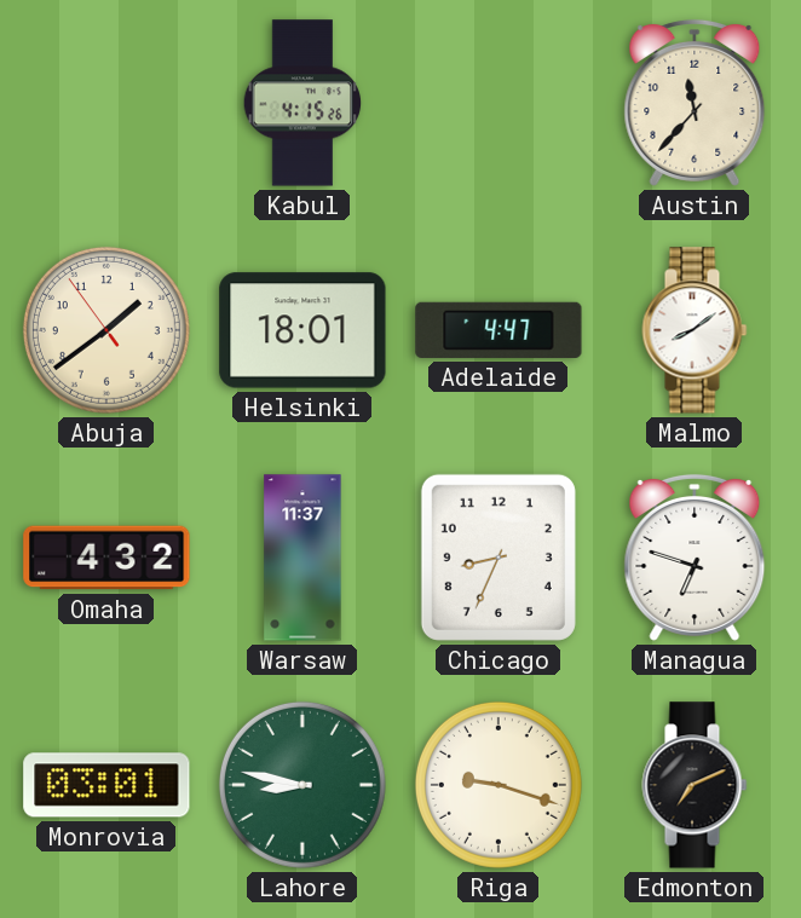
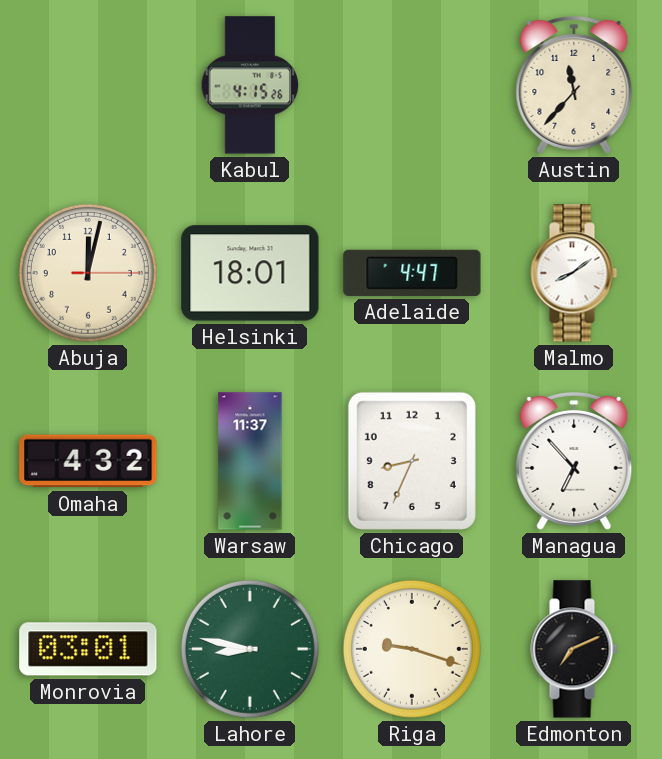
Abuja: 1:38 -> 12:02 (88, 273)
Managua: 6:48 -> 6:53 (574, 461)
